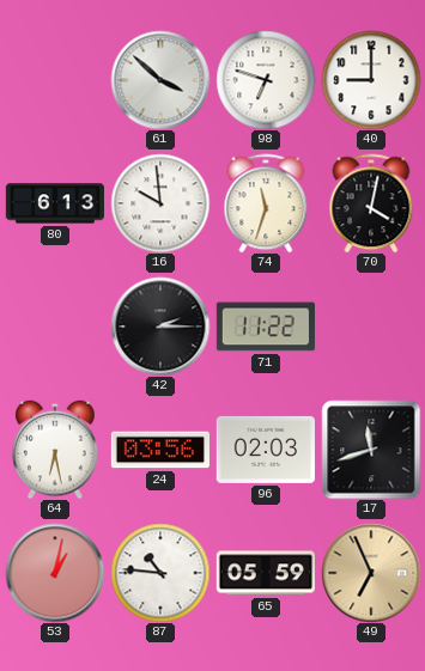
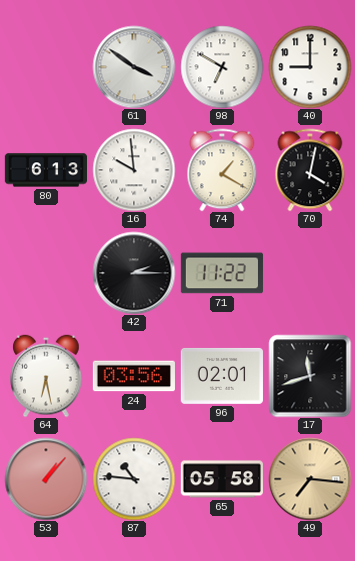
61: 3:52 -> 3:51 (134, 67)
98: 6:48 -> 6:50 (222, 67)
74: 11:33 -> 1:20 (222, 170)
96: 02:03 -> 02:01 (222, 376)
53: 1:02 -> 1:07 (46, 479)
65: 05:59 -> 05:58 (222, 479)
49: 6:56 -> 7:16 (310, 479)
